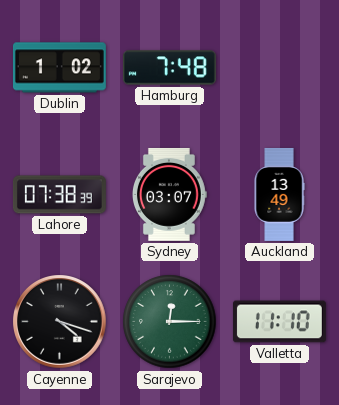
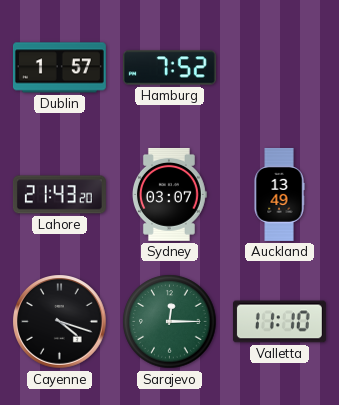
Dublin: 1:02 -> 1:57 (59, 68)
Hamburg: 7:48 -> 7:52 (169, 68)
Lahore: 07:38 -> 21:43 (59, 195)
